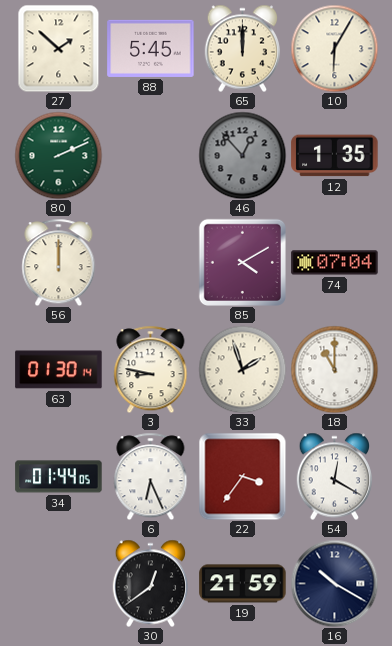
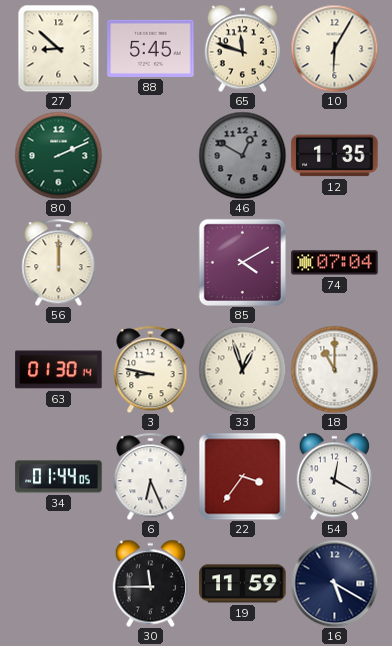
27: 1:52 -> 8:52 (59, 48)
65: 12:00 -> 11:48 (242, 48)
46: 12:53 -> 12:50 (242, 155)
33: 1:57 -> 12:57 (242, 369)
30: 12:39 -> 11:45 (150, 583)
19: 21:59 -> 11:59 (243, 584)
16: 10:20 -> 5:20 (334, 583)
